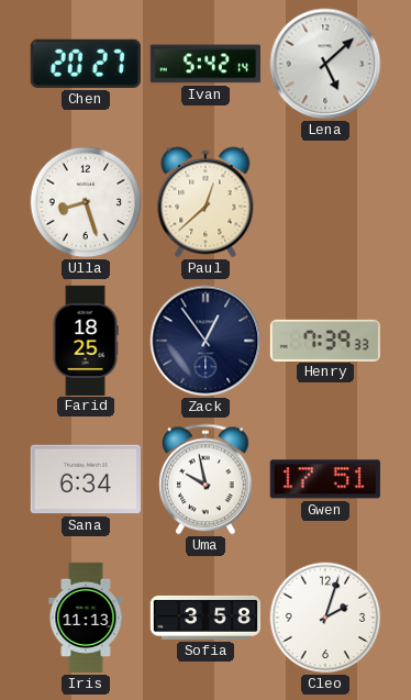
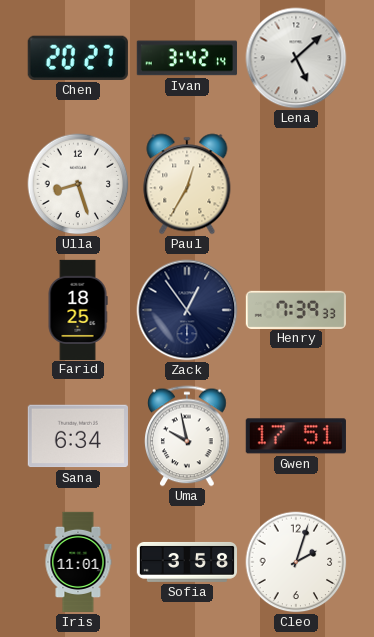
Ivan: 5:42 -> 3:42 (187, 58)
Paul: 12:38 -> 12:35 (187, 184)
Iris: 11:13 -> 11:01 (78, 562)
